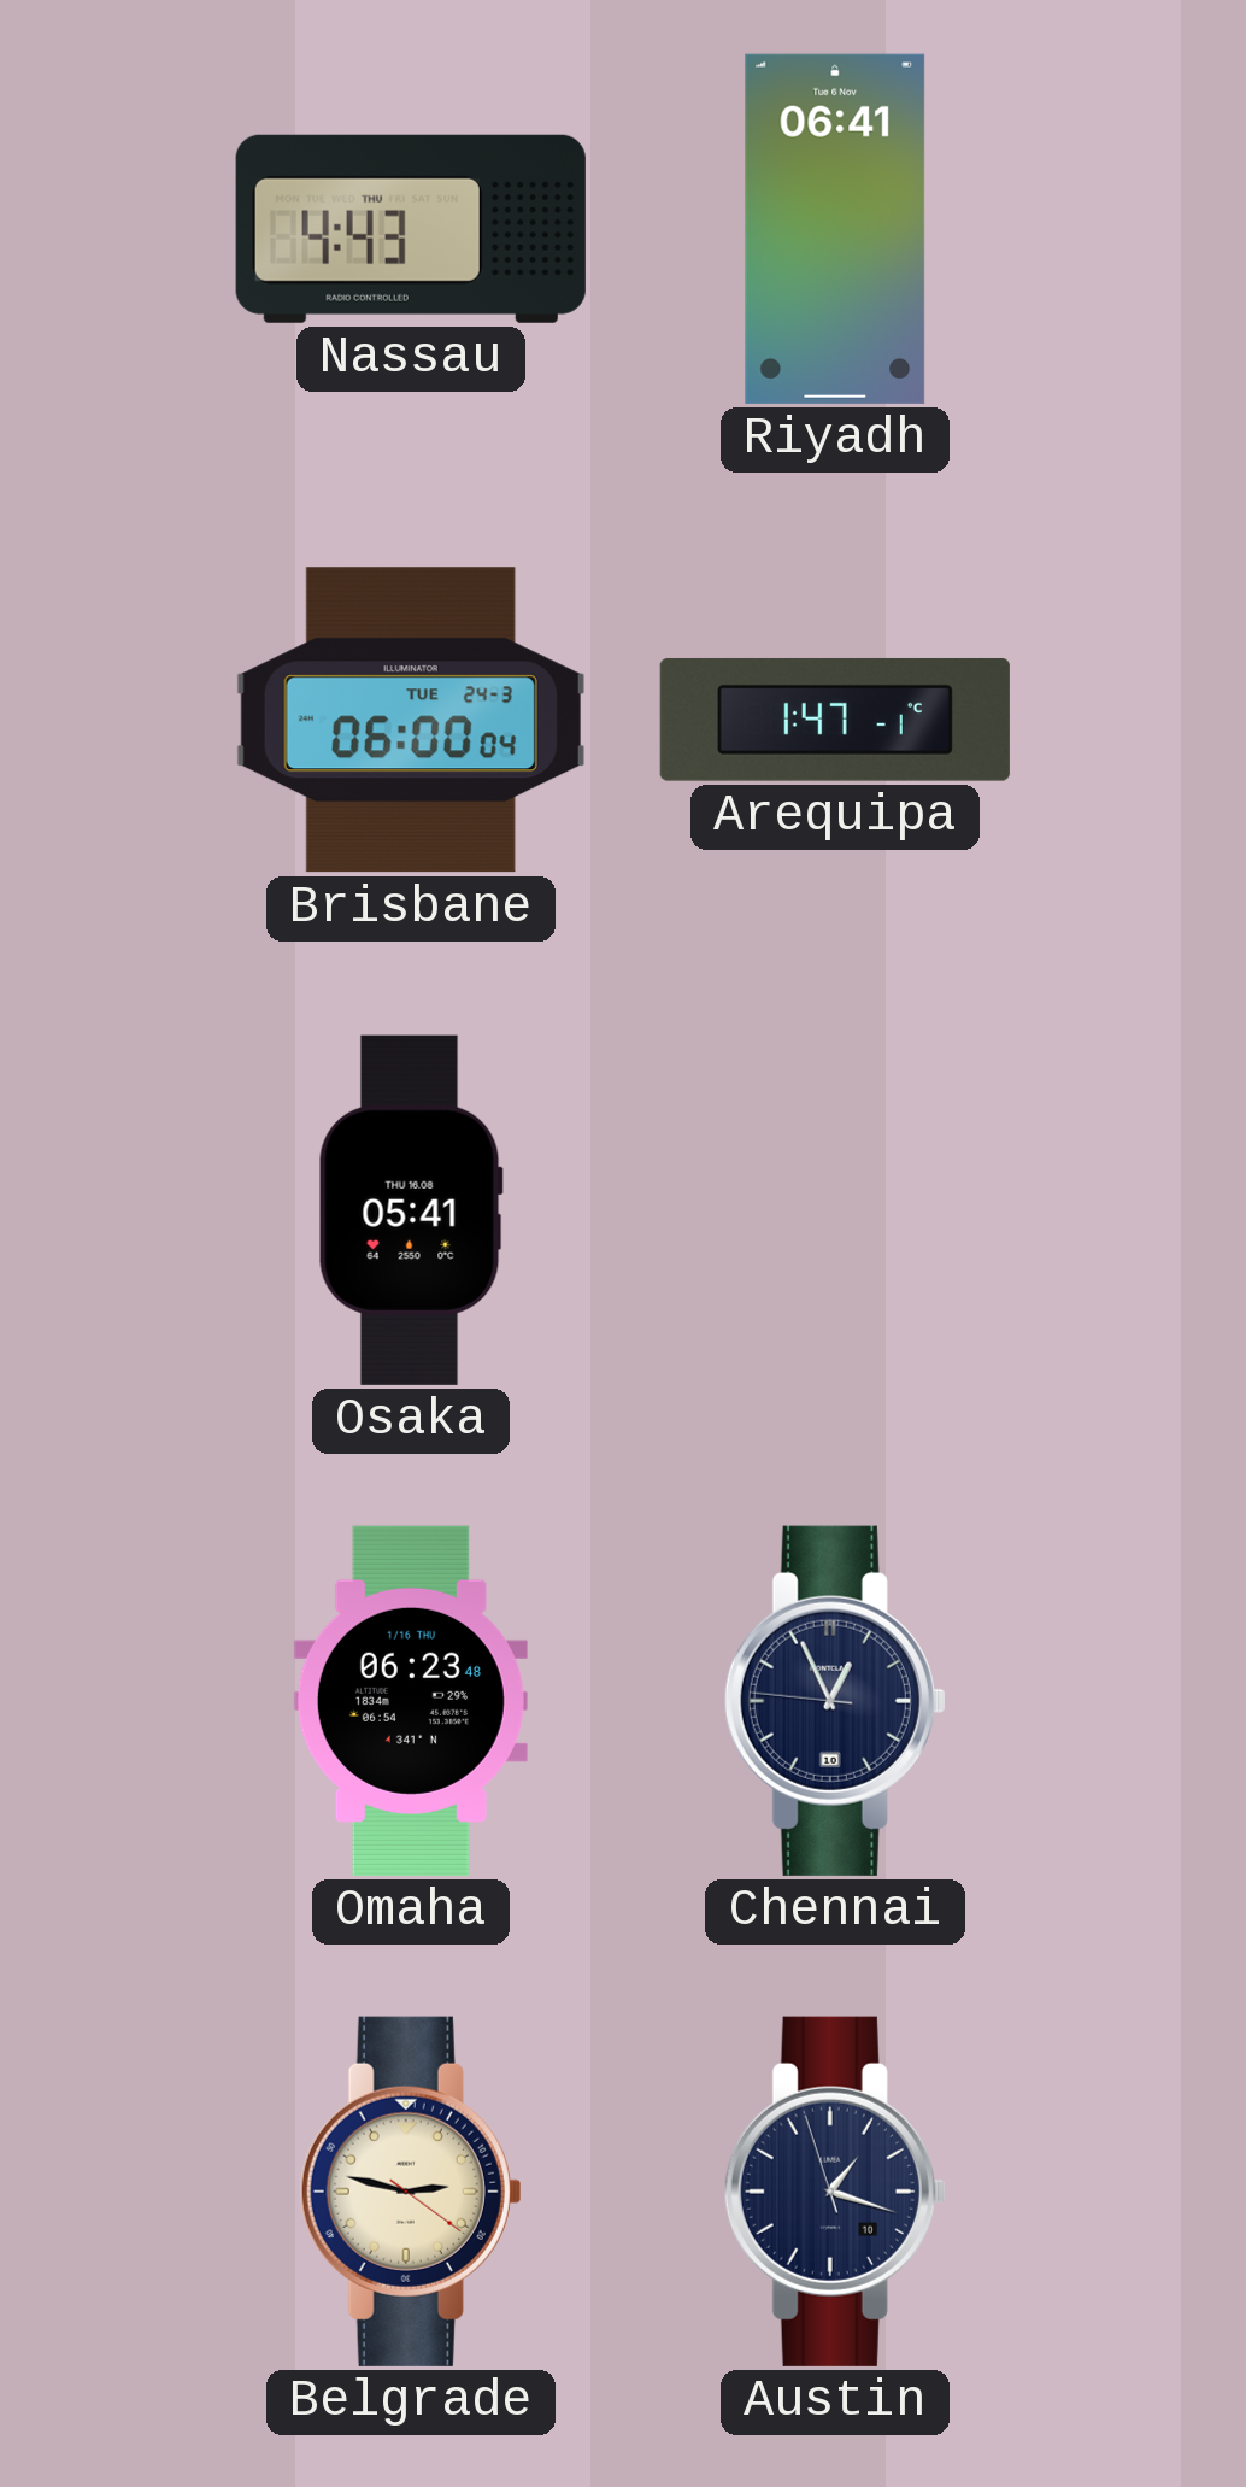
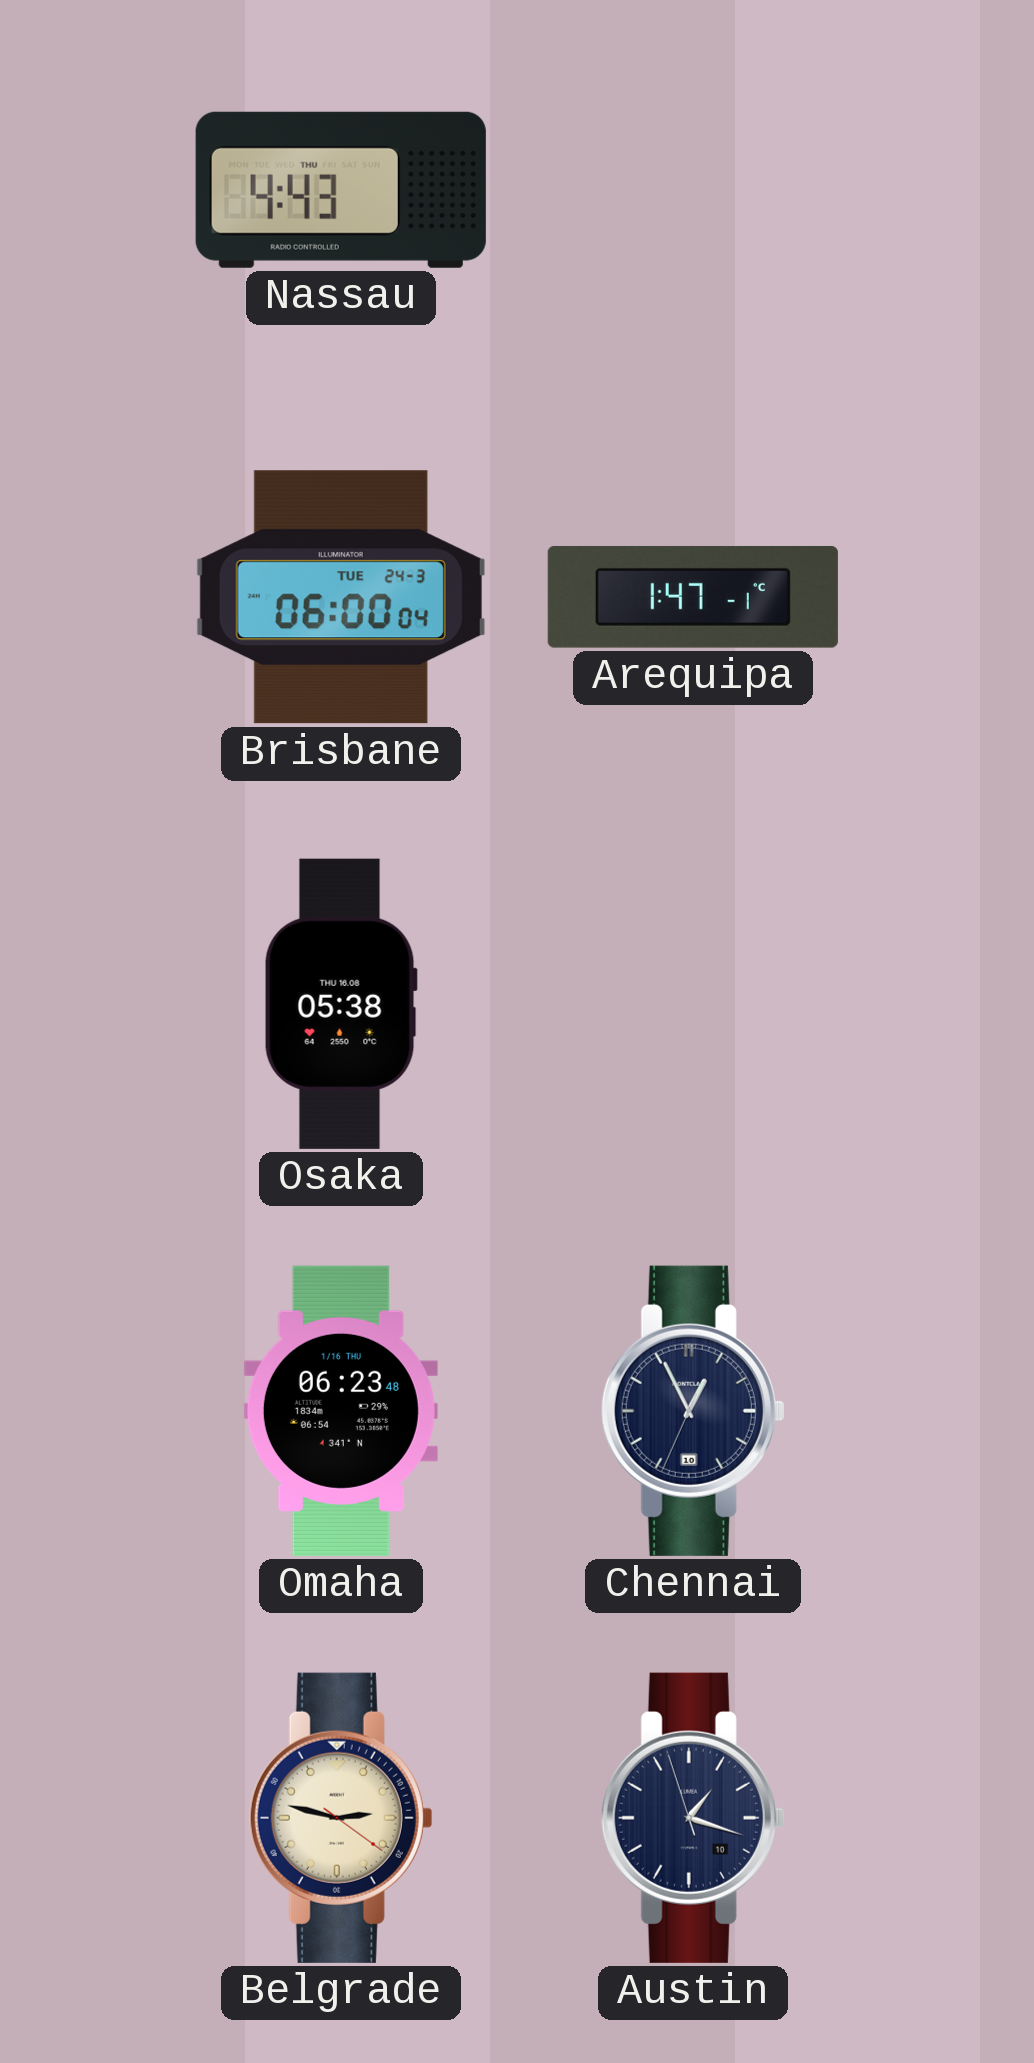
Riyadh: 06:41 -> none (835, 229)
Osaka: 05:41 -> 05:38 (341, 1004)
Chennai: 12:55:46 -> 12:55:34 (693, 1411)
